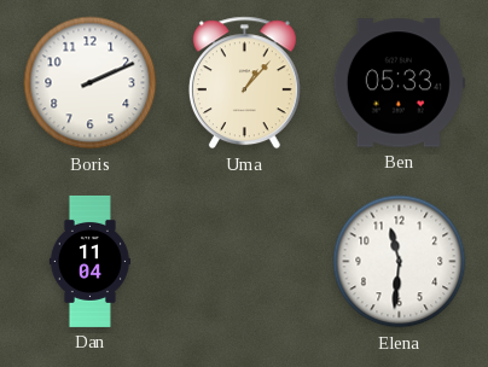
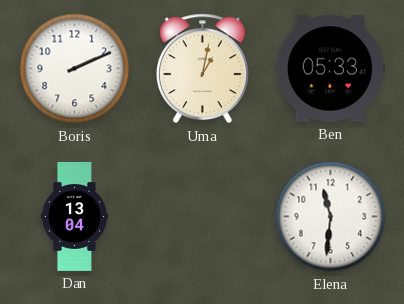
Uma: 1:07 -> 1:02 (202, 69)
Dan: 11:04 -> 13:04 (74, 216)
